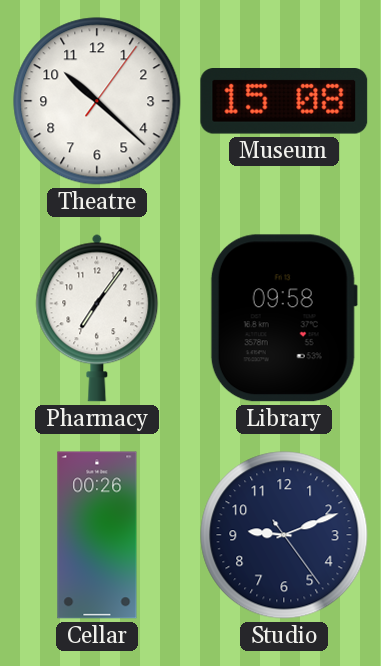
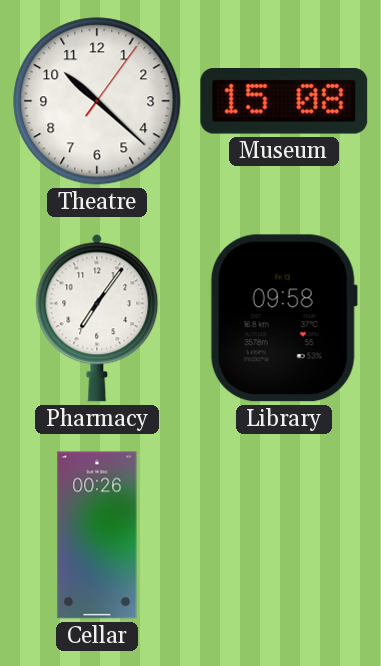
Studio: 9:11 -> none (284, 535)
